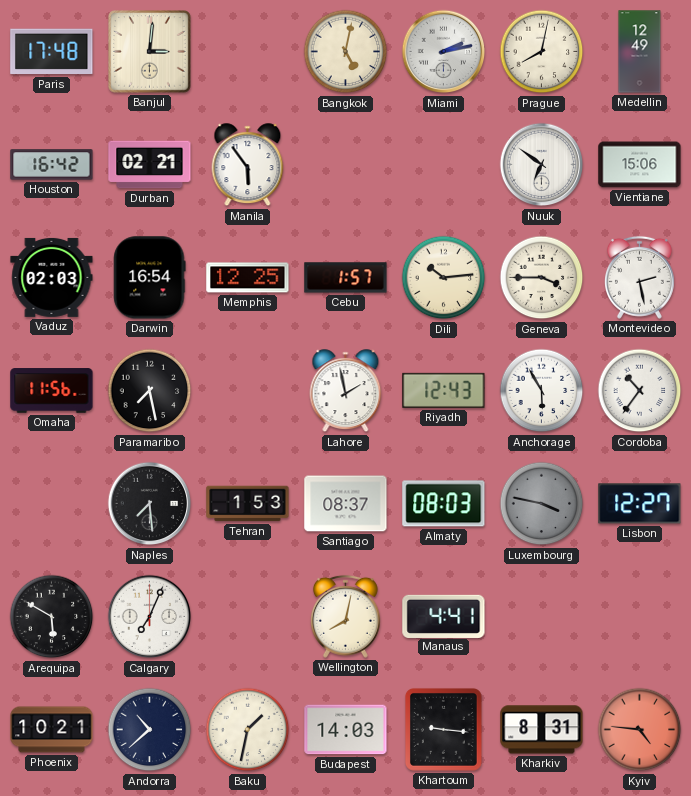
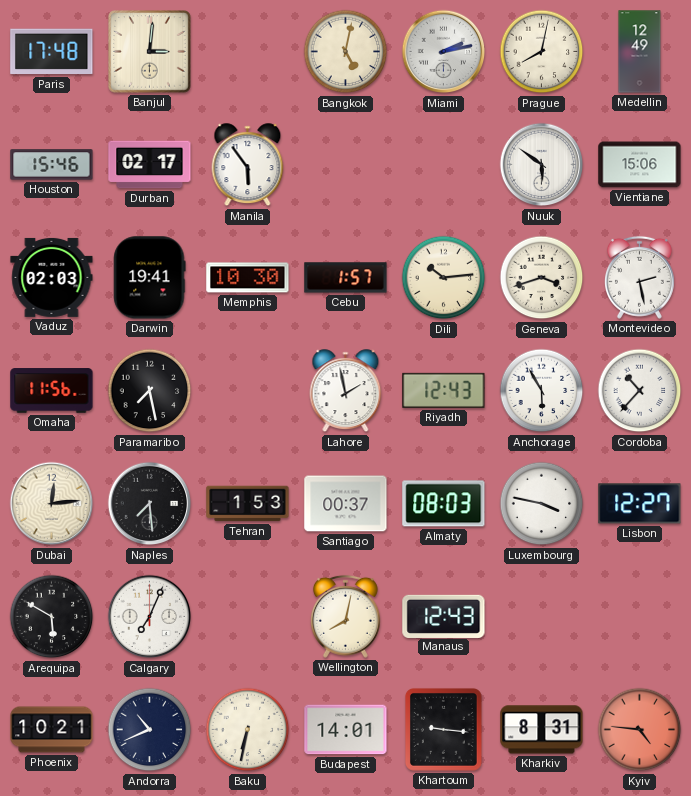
Houston: 16:42 -> 15:46 (52, 165)
Durban: 02:21 -> 02:17 (150, 165)
Nuuk: 6:51 -> 5:51 (542, 165)
Darwin: 16:54 -> 19:41 (150, 278)
Memphis: 12:25 -> 10:30 (248, 278)
Geneva: 3:45 -> 3:42 (542, 278)
Cordoba: 10:36 -> 10:37 (640, 391)
Dubai: none -> 12:14 (52, 504)
Santiago: 08:37 -> 00:37 (346, 504)
Luxembourg dial: grey -> white (542, 504)
Manaus: 4:41 -> 12:43 (444, 616)
Andorra: 10:38 -> 10:41 (150, 730)
Baku: 1:32 -> 6:32 (248, 730)
Budapest: 14:03 -> 14:01 (346, 730)
